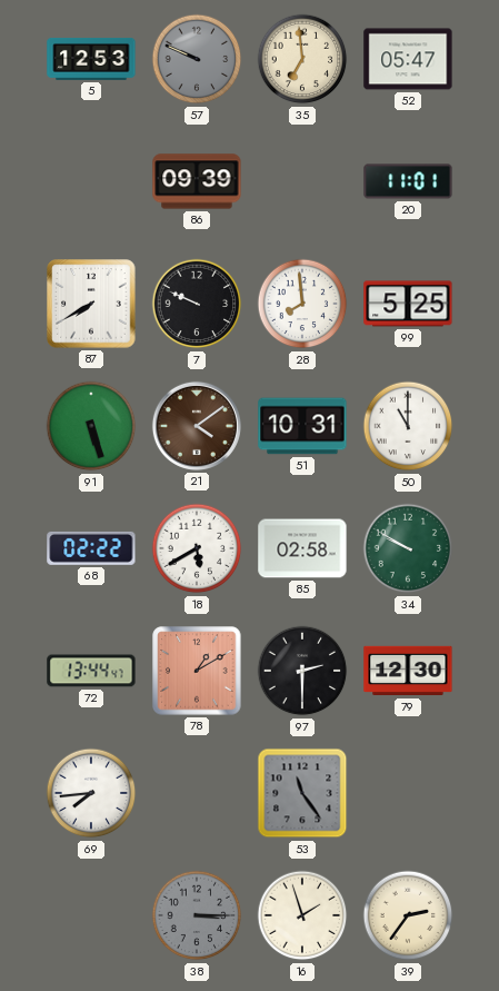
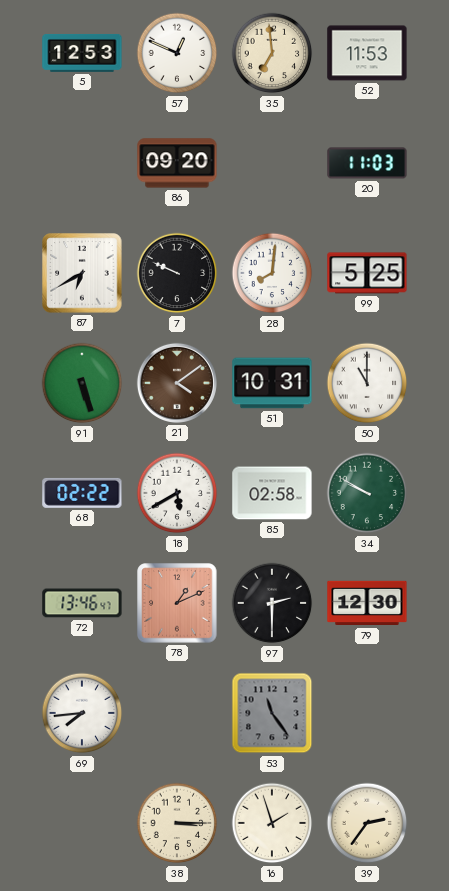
57: 9:49 -> 12:49 (177, 53)
57 dial: grey -> white (177, 53)
52: 05:47 -> 11:53 (367, 53)
86: 09:39 -> 09:20 (177, 163)
20: 11:01 -> 11:03 (367, 163)
87: 7:40 -> 6:40 (82, 273)
28: 7:59 -> 8:01 (272, 273)
72: 13:44 -> 13:46 (82, 603)
78: 1:10 -> 1:11 (177, 603)
38 dial: grey -> cream (177, 823)
